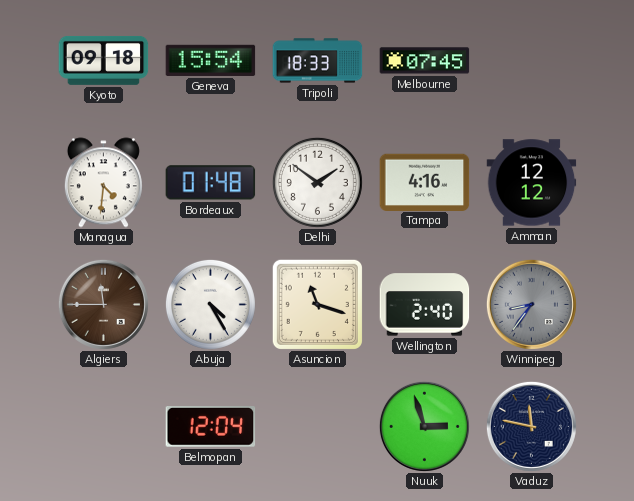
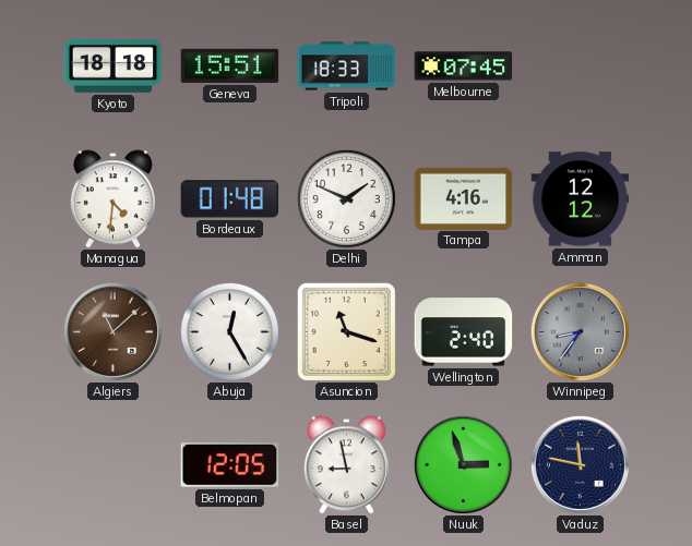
Kyoto: 09:18 -> 18:18 (114, 65)
Geneva: 15:54 -> 15:51 (230, 65)
Delhi: 1:51 -> 1:49 (346, 198)
Algiers: 11:45 -> 11:08 (112, 331)
Abuja: 4:25 -> 12:25 (229, 331)
Belmopan: 12:04 -> 12:05 (230, 465)
Basel: none -> 8:58 (346, 465)
